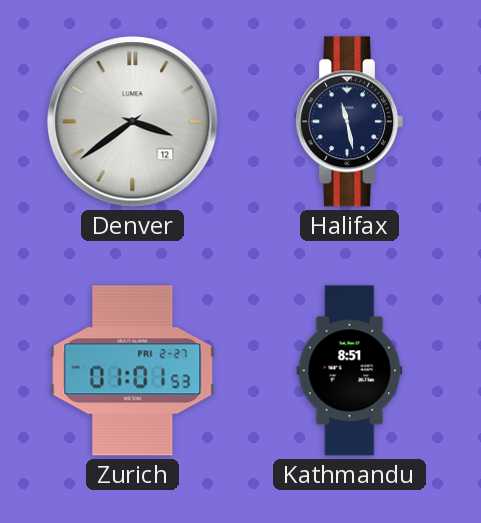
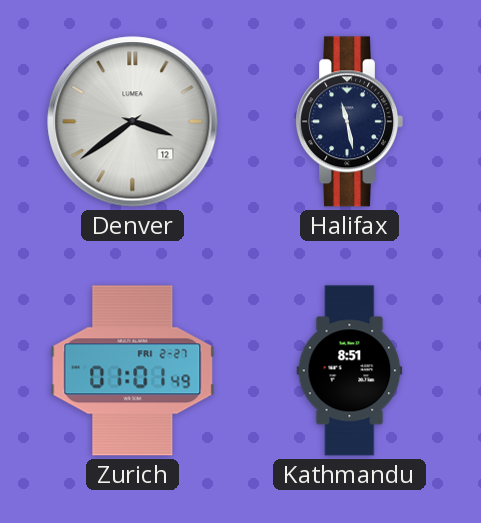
Zurich: 01:01:53 -> 01:01:49 (133, 371)
